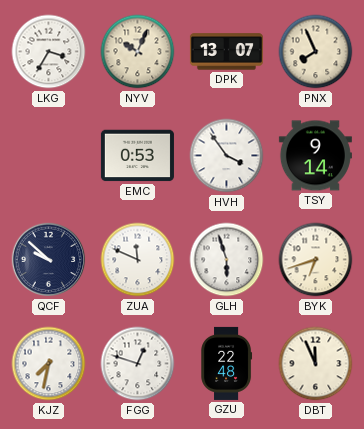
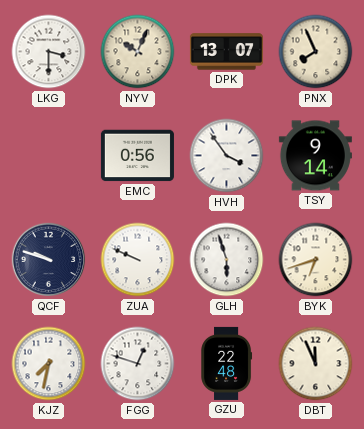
LKG: 3:35 -> 3:30 (49, 52)
EMC: 0:53 -> 0:56 (137, 156)
QCF: 9:52 -> 9:48 (49, 260)
ZUA: 11:49 -> 9:49 (138, 260)
